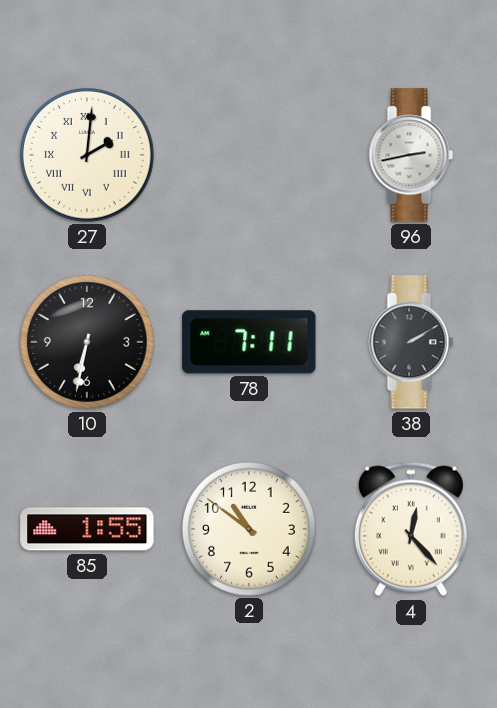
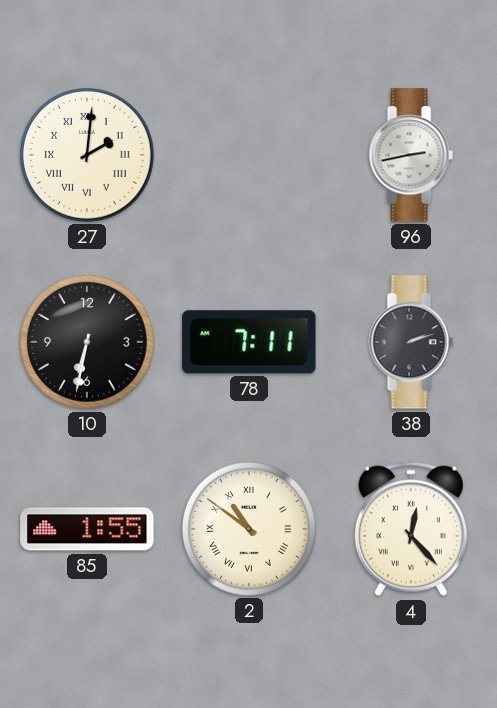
38: 2:10 -> 2:12 (411, 342)
2 numerals: Arabic -> Roman (250, 530)
